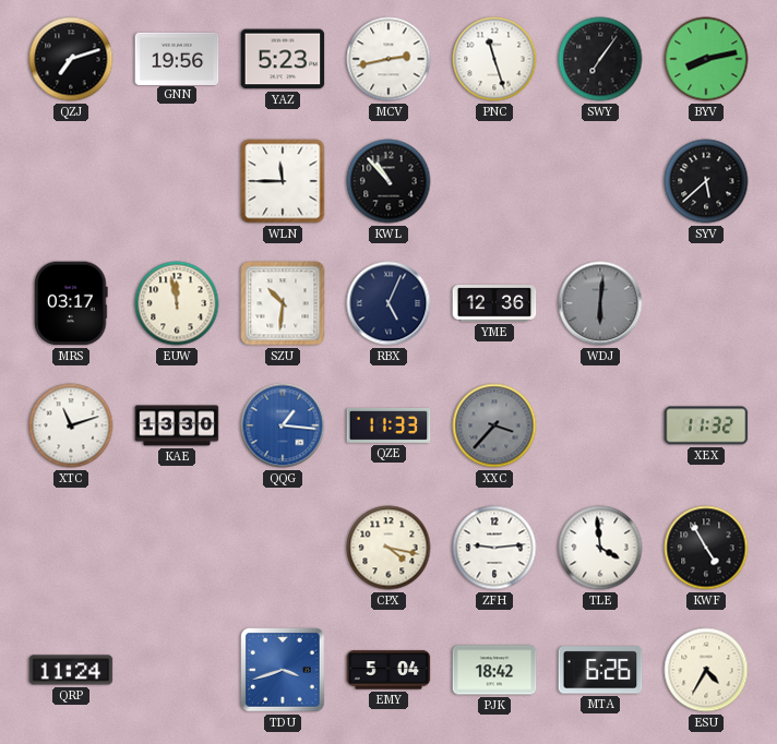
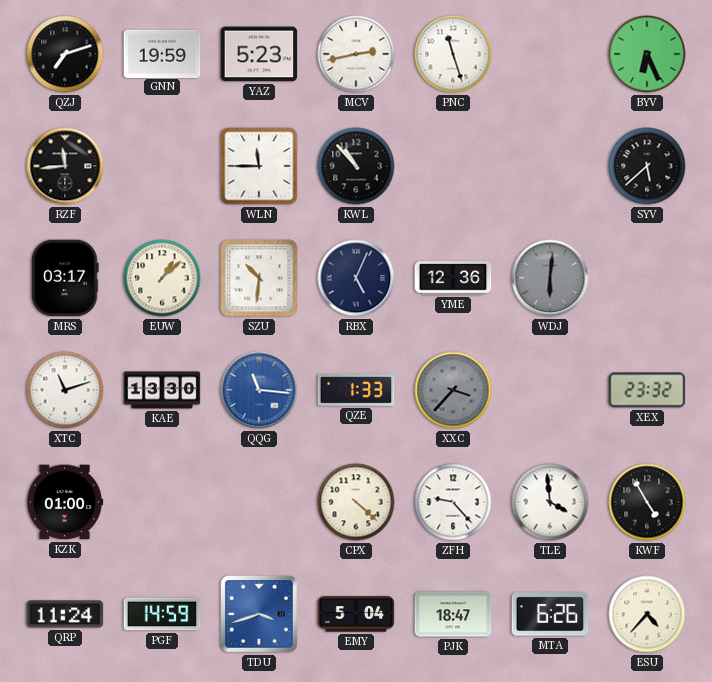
GNN: 19:56 -> 19:59 (162, 53)
SWY: 7:06 -> none (600, 59)
BYV: 8:13 -> 6:26 (647, 54)
RZF: none -> 11:44 (65, 166)
EUW: 11:58 -> 1:08 (162, 278)
QQG: 1:16 -> 11:16 (259, 390)
QZE: 11:33 -> 1:33 (356, 391)
XEX: 11:32 -> 23:32 (647, 390)
KZK: none -> 01:00 (65, 502)
CPX: 4:17 -> 4:22 (356, 502)
ZFH: 9:14 -> 9:23 (453, 502)
PGF: none -> 14:59 (162, 614)
PJK: 18:42 -> 18:47 (453, 614)
ESU: 4:35 -> 4:37 (647, 614)
